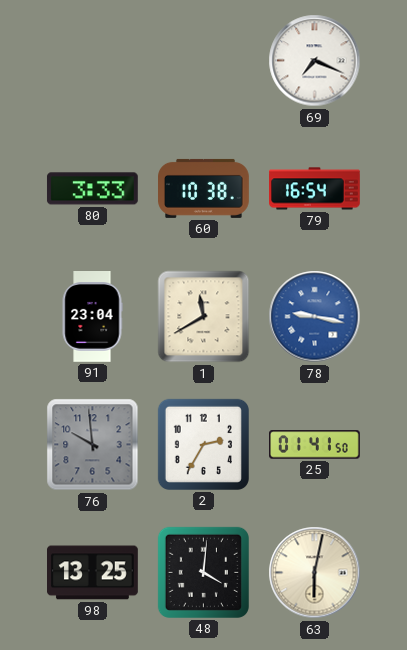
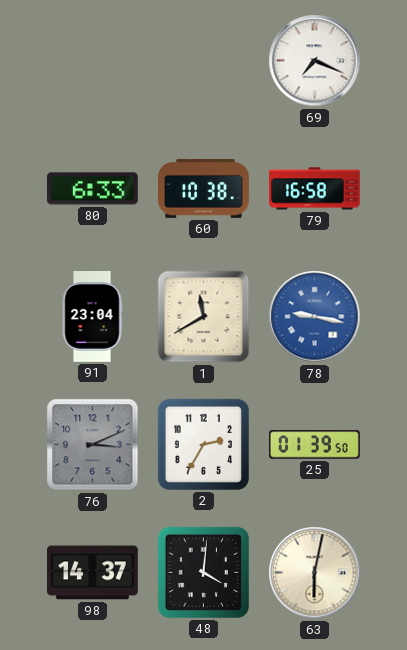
80: 3:33 -> 6:33 (92, 189)
79: 16:54 -> 16:58 (315, 189)
76: 9:59 -> 3:11 (93, 445)
25: 01:41 -> 01:39 (315, 445)
98: 13:25 -> 14:37 (93, 573)
